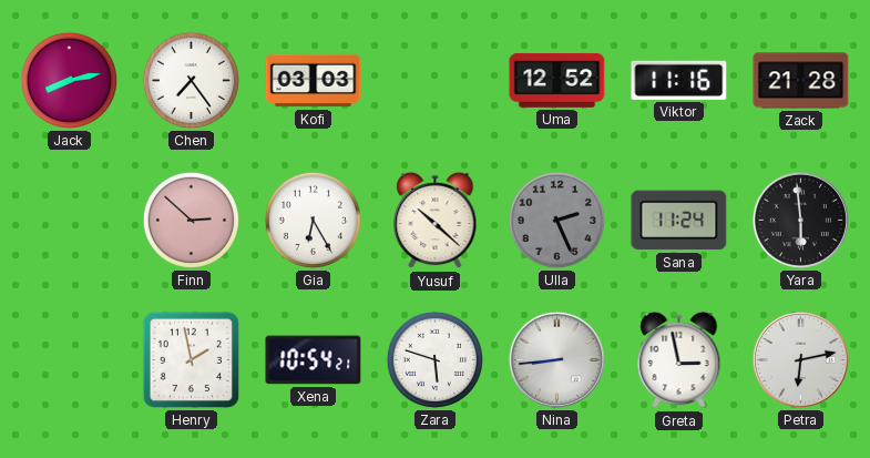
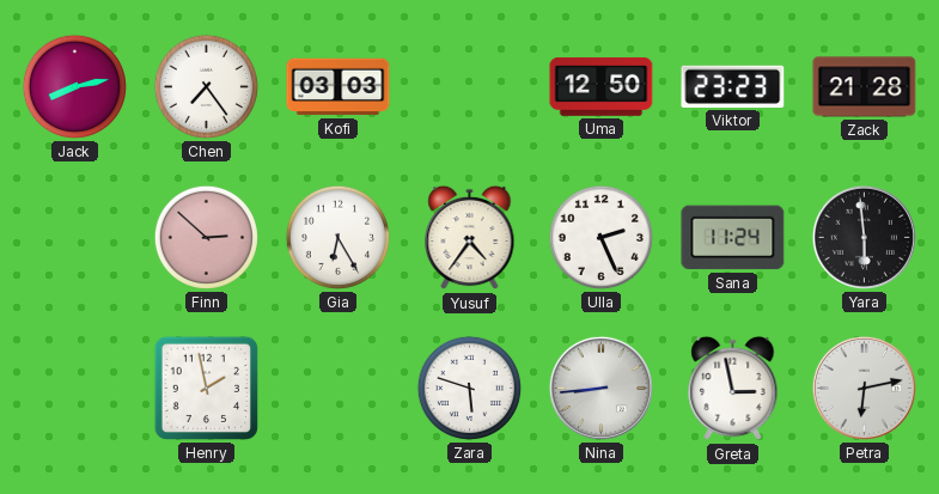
Uma: 12:52 -> 12:50 (602, 86)
Viktor: 11:16 -> 23:23 (733, 86)
Yusuf: 10:22 -> 4:36 (470, 238)
Ulla dial: grey -> white (600, 237)
Xena: 10:54 -> none (314, 360)
